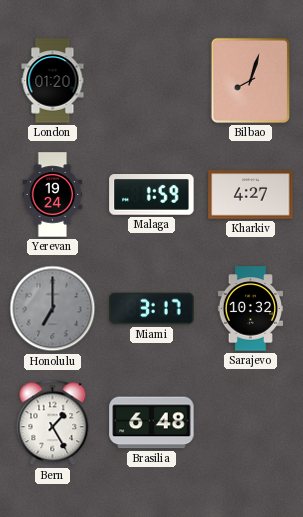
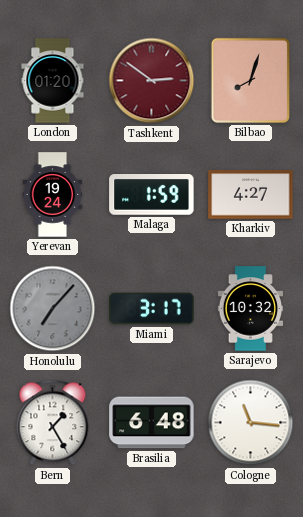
Tashkent: none -> 2:51 (152, 81)
Honolulu: 7:00 -> 7:07 (53, 309)
Cologne: none -> 11:16 (251, 423)
